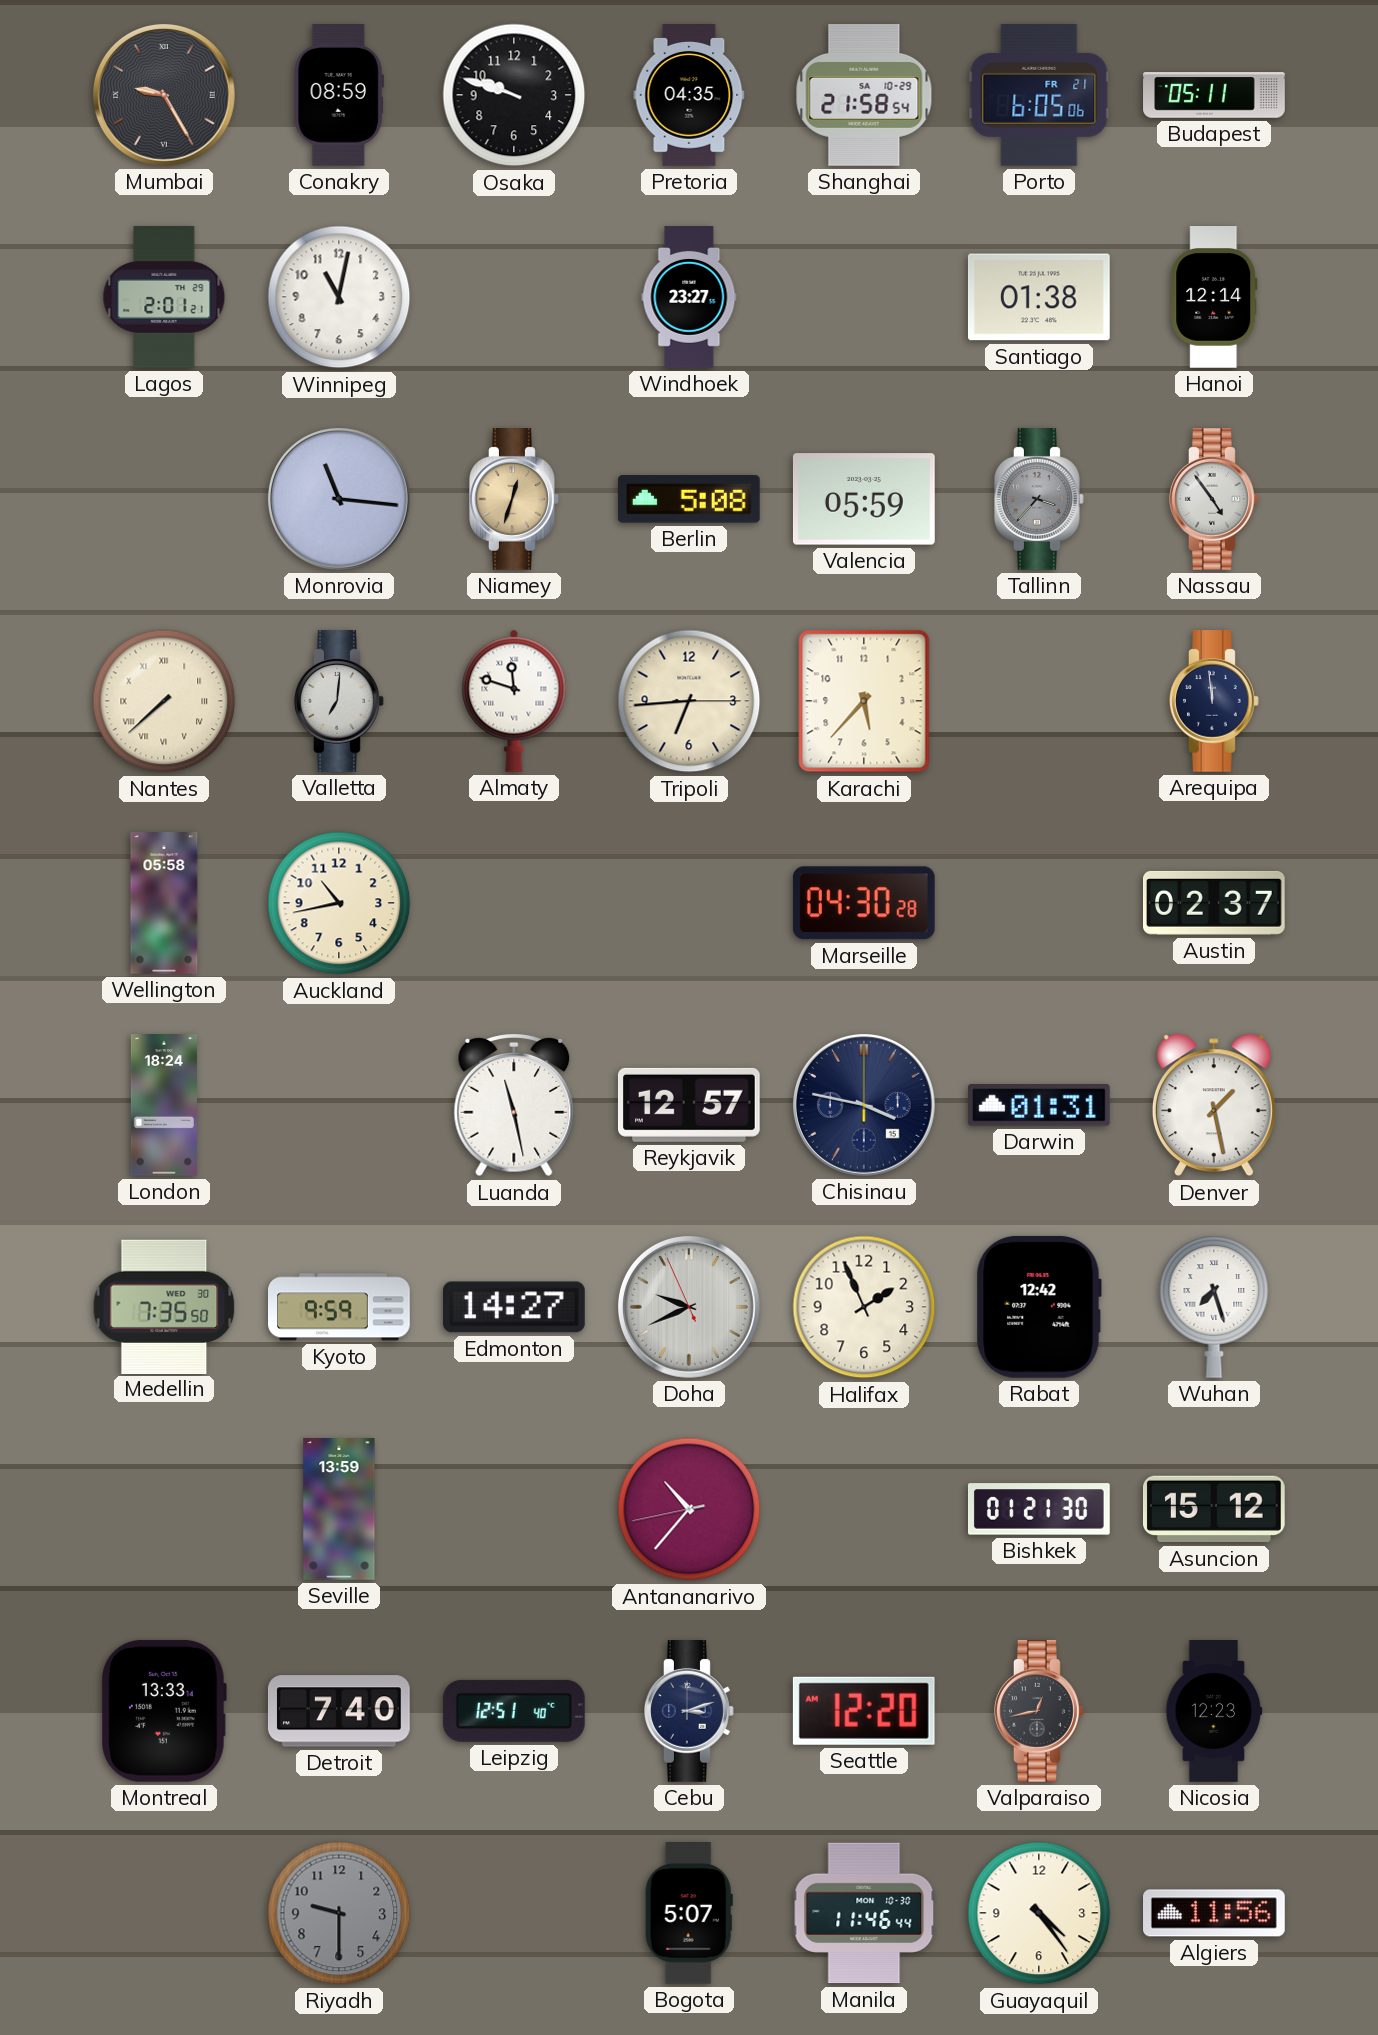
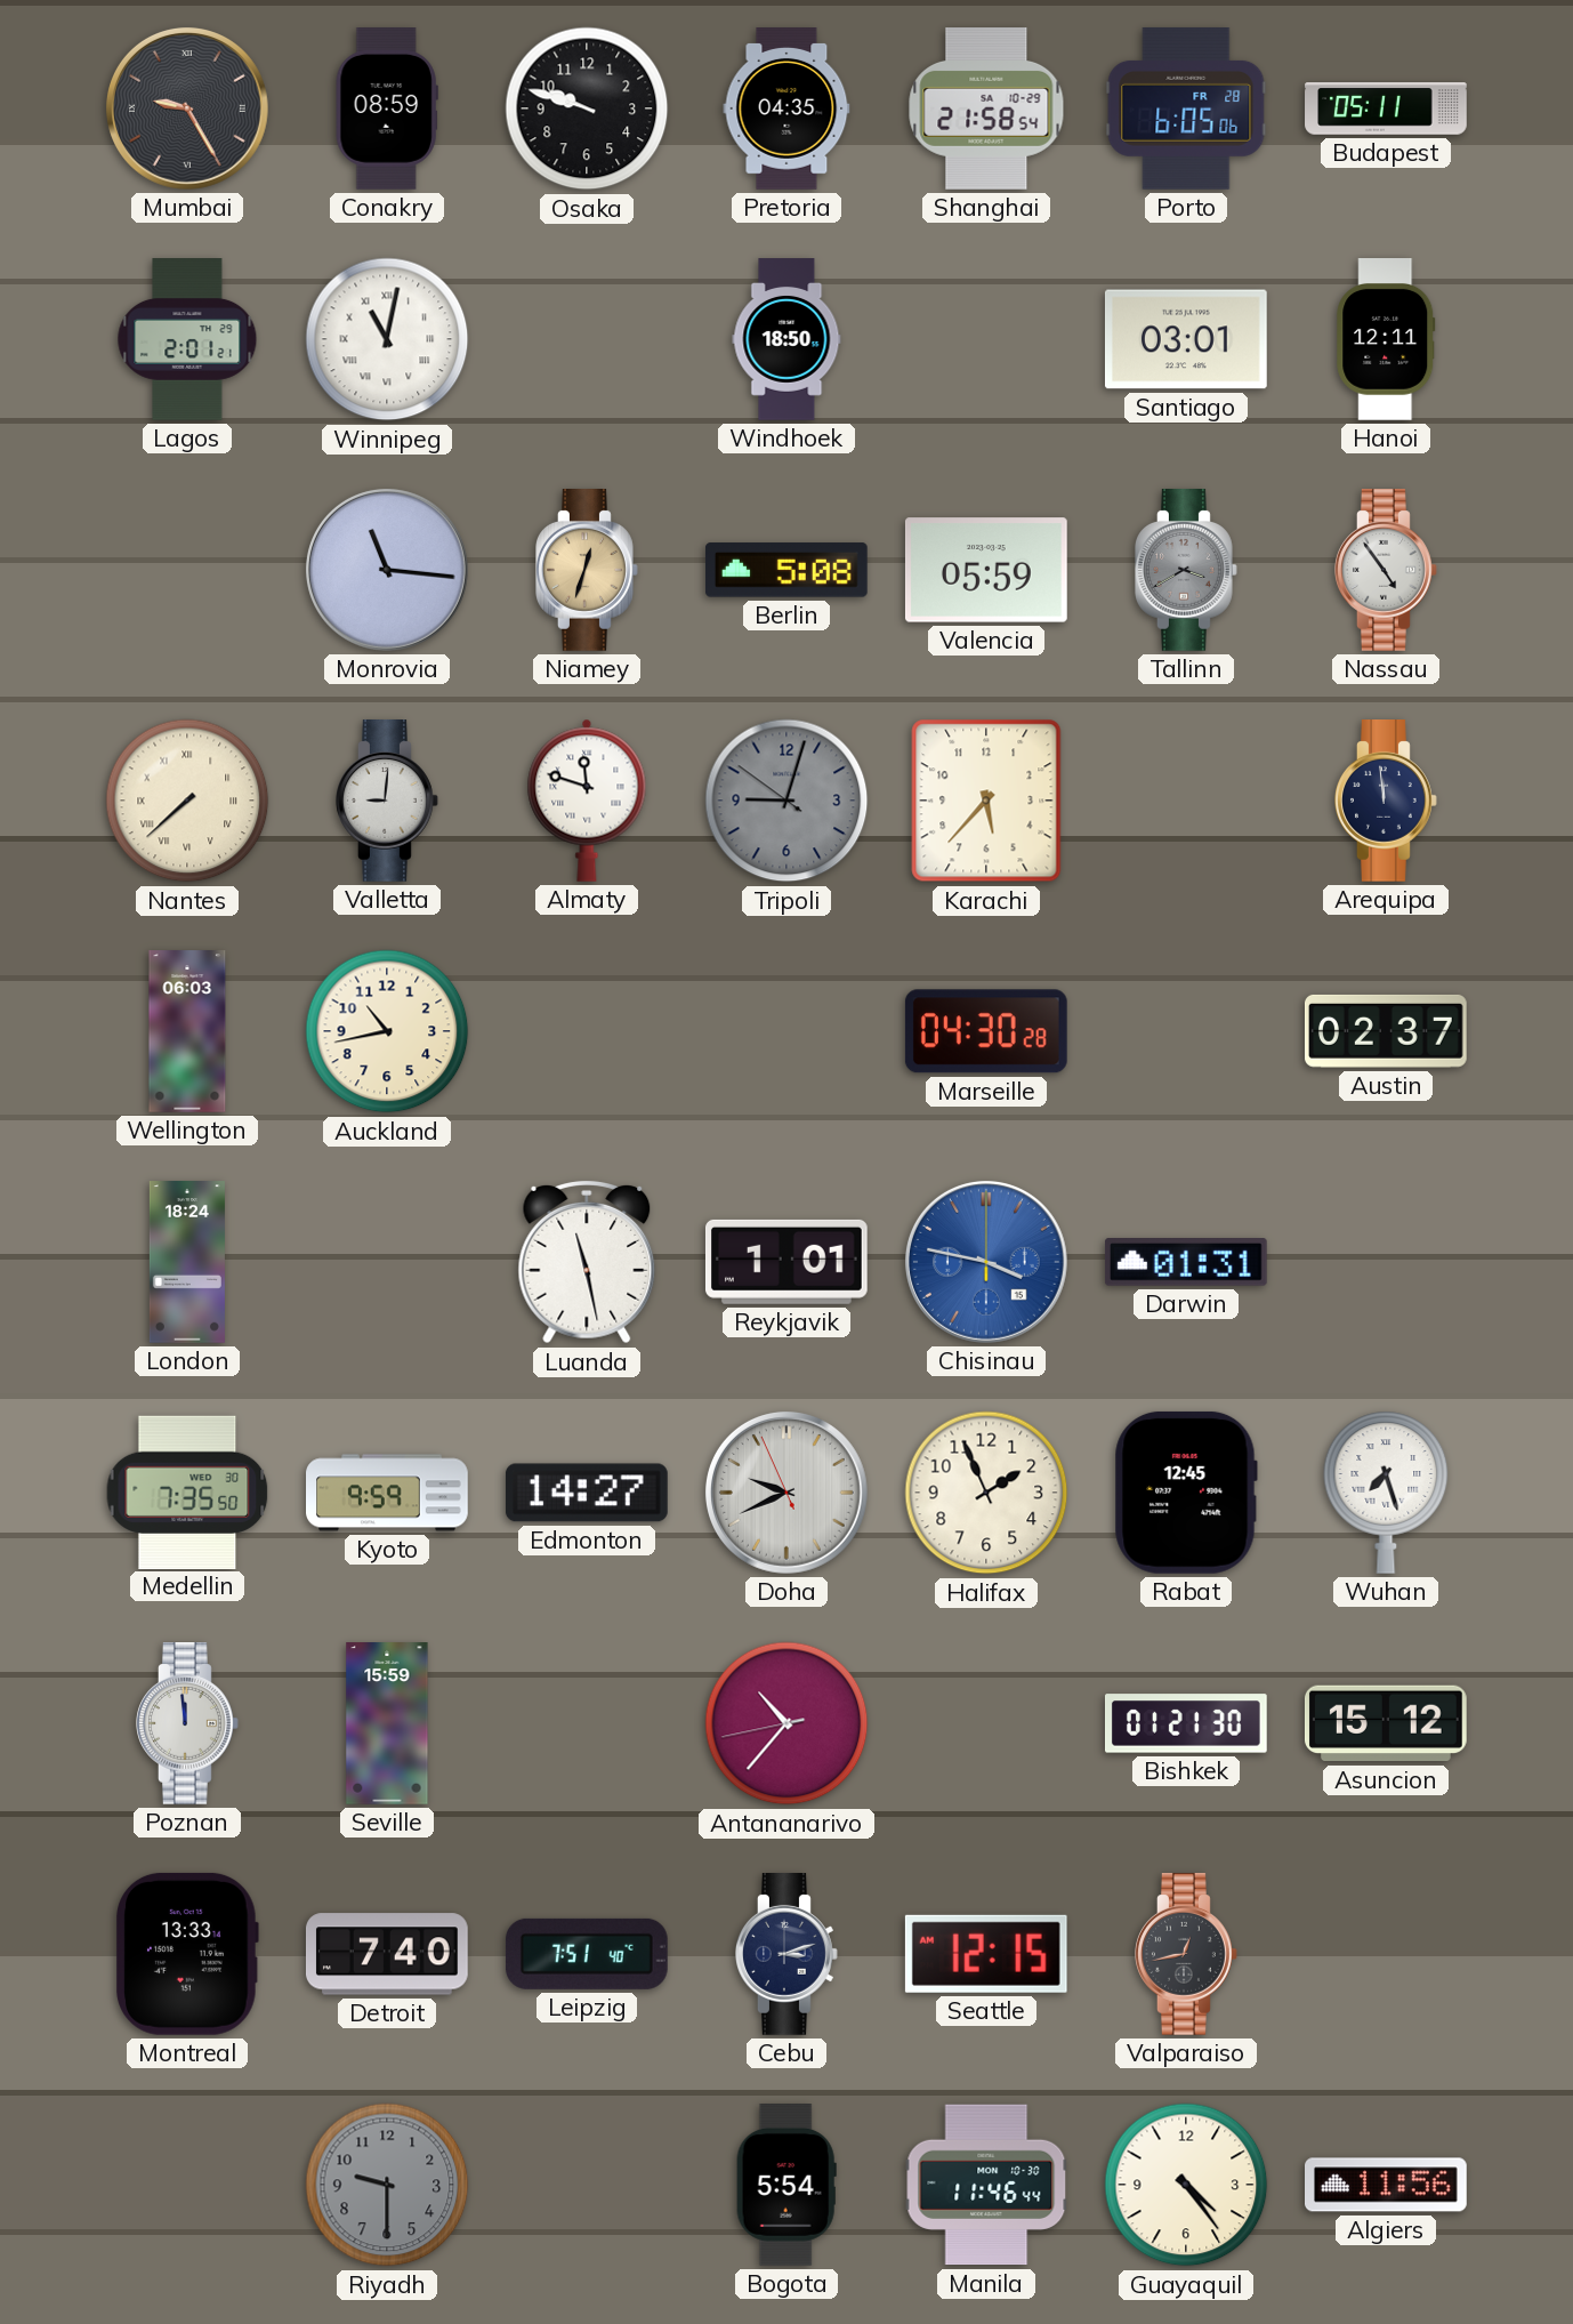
Porto date: FR 21 -> FR 28 (1186, 108)
Winnipeg numerals: Arabic -> Roman (387, 339)
Windhoek: 23:27 -> 18:50 (786, 339)
Santiago: 01:38 -> 03:01 (1186, 339)
Hanoi: 12:14 -> 12:11 (1386, 340)
Tallinn: 3:37 -> 3:40 (1187, 571)
Valletta: 7:01 -> 9:01 (388, 802)
Tripoli: 6:44 -> 9:02 (786, 801)
Tripoli dial: cream -> grey (786, 801)
Wellington: 05:58 -> 06:03 (187, 1031)
Reykjavik: 12:57 -> 1:01 (786, 1262)
Chisinau dial: navy -> blue (986, 1262)
Denver: 1:28 -> none (1214, 1105)
Rabat: 12:42 -> 12:45 (1186, 1493)
Poznan: none -> 11:59 (188, 1724)
Seville: 13:59 -> 15:59 (387, 1724)
Leipzig: 12:51 -> 7:51 (587, 1954)
Seattle: 12:20 -> 12:15 (986, 1954)
Nicosia: 12:23 -> none (1214, 1711)
Bogota: 5:07 -> 5:54 (786, 2186)
